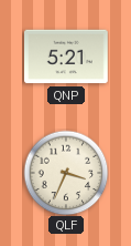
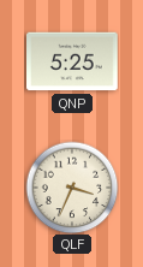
QNP: 5:21 -> 5:25 (73, 61)
